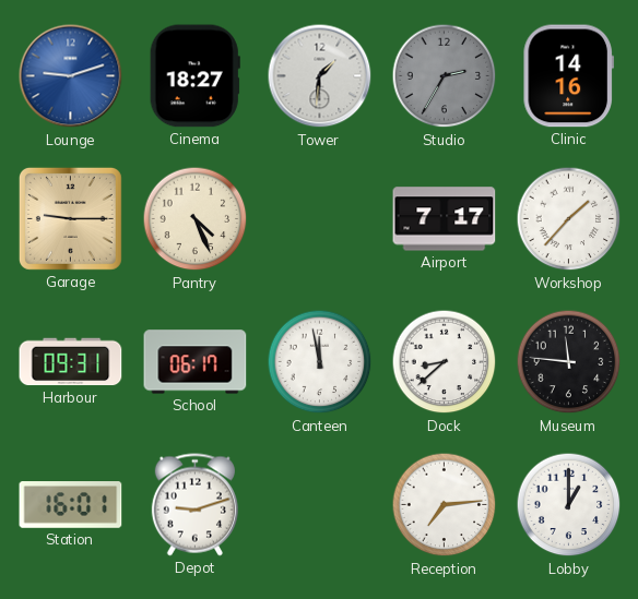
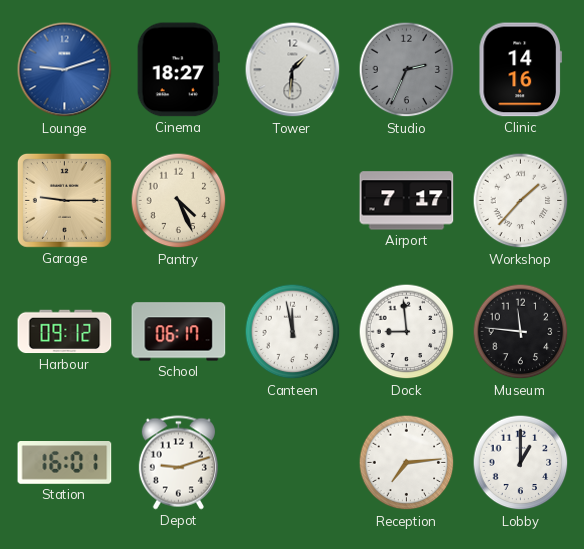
Studio: 2:35 -> 2:34 (407, 70)
Harbour: 09:31 -> 09:12 (65, 332)
Dock: 8:38 -> 8:59 (407, 332)
